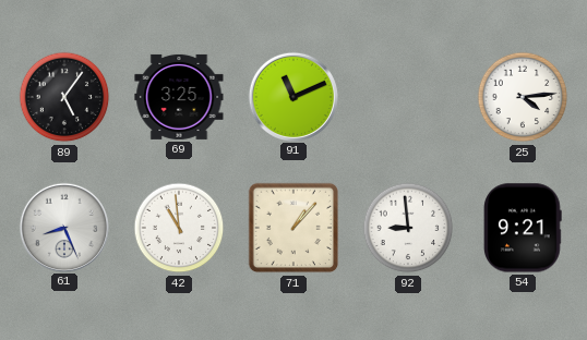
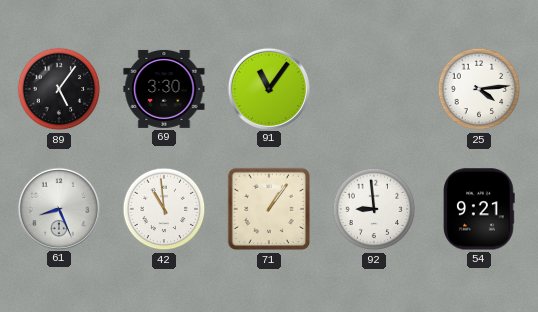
69: 3:25 -> 3:30 (164, 89)
91: 11:11 -> 11:06 (268, 88)
71: 1:07 -> 1:06 (269, 209)
